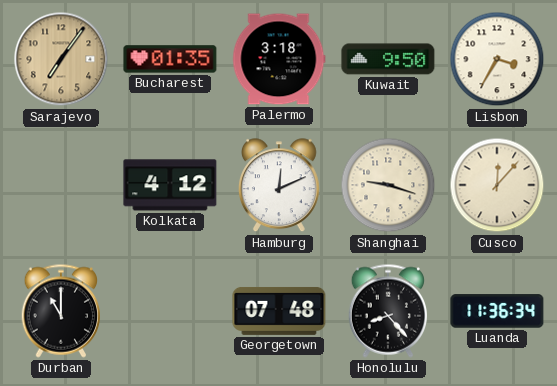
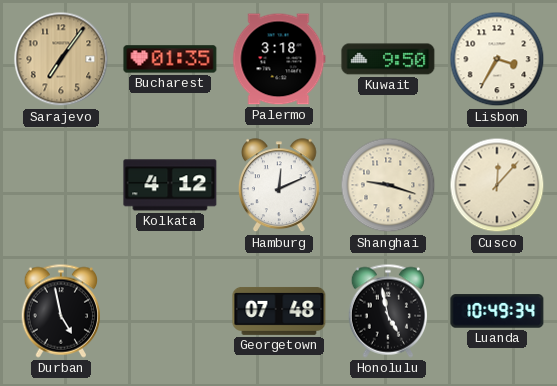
Durban: 11:00 -> 4:58 (61, 311)
Honolulu: 8:23 -> 4:58 (388, 311)
Luanda: 11:36 -> 10:49 (497, 311)
